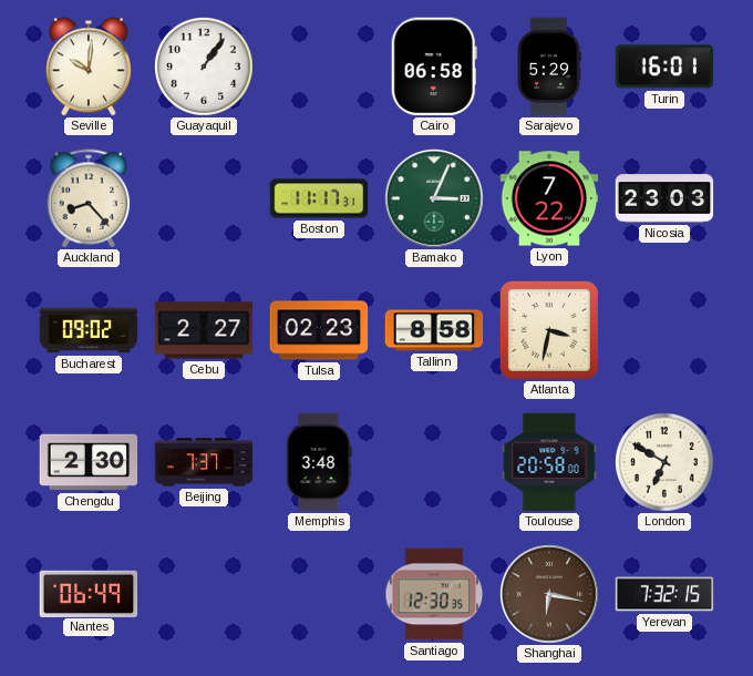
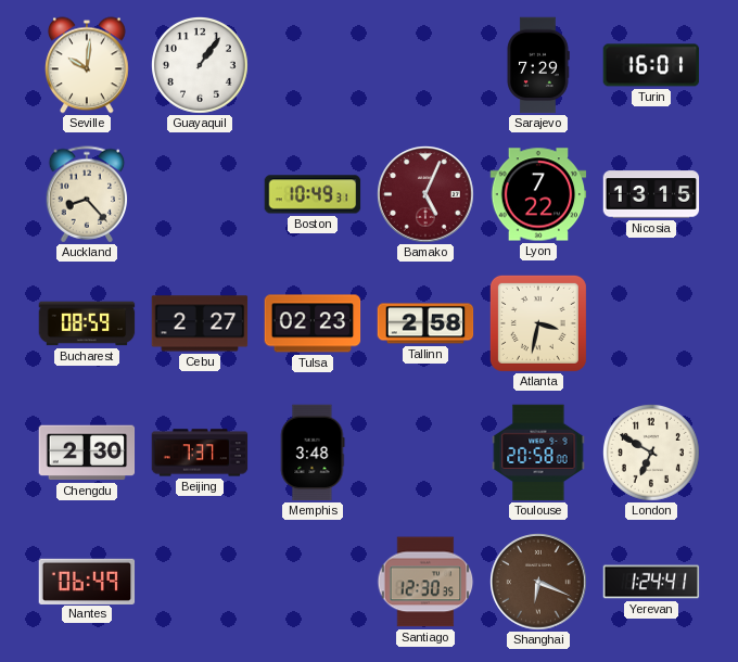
Cairo: 06:58 -> none (434, 66)
Sarajevo: 5:29 -> 7:29 (538, 65)
Boston: 11:17 -> 10:49 (313, 194)
Bamako: 3:04 -> 5:04 (427, 195)
Bamako dial: green -> burgundy (427, 195)
Nicosia: 23:03 -> 13:15 (651, 194)
Bucharest: 09:02 -> 08:59 (87, 323)
Tallinn: 8:58 -> 2:58 (425, 323)
Shanghai: 6:17 -> 6:19 (539, 583)
Yerevan: 7:32 -> 1:24 (651, 582)
